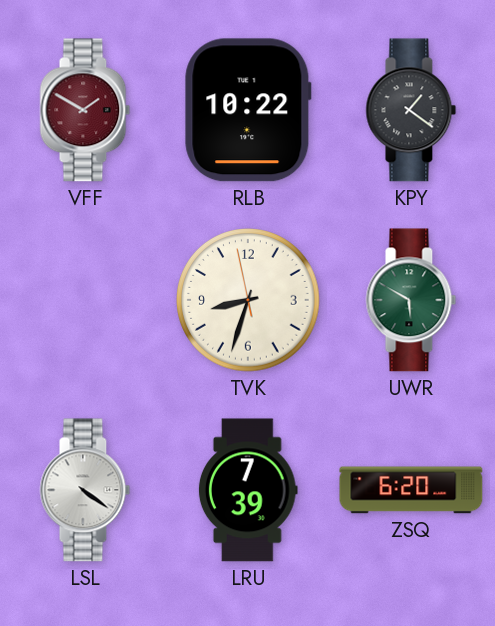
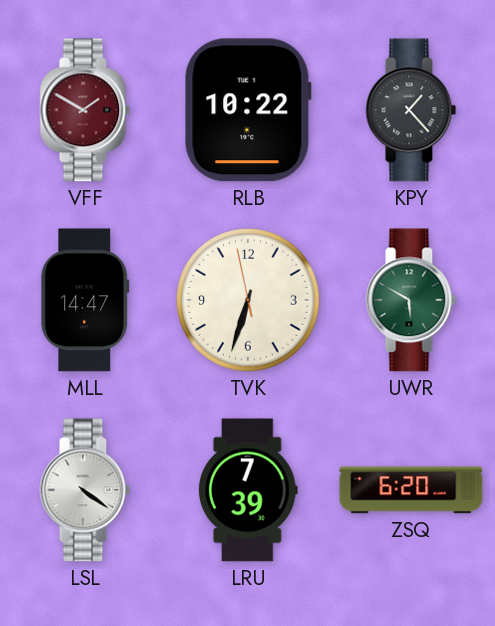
KPY: 1:21 -> 1:23 (411, 110)
MLL: none -> 14:47 (85, 300)
TVK: 8:32 -> 6:32 (248, 300)
